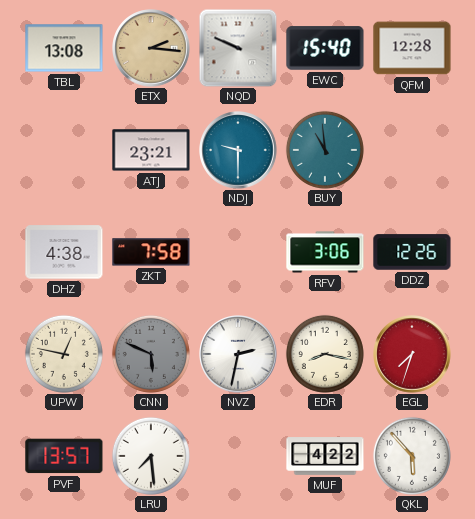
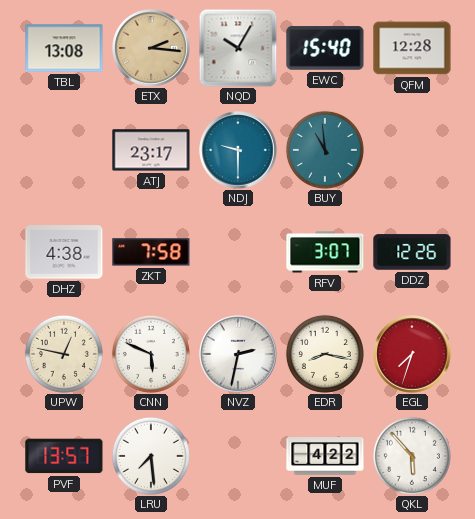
NQD: 9:49 -> 10:05 (238, 48)
ATJ: 23:21 -> 23:17 (151, 150)
RFV: 3:06 -> 3:07 (325, 252)
CNN dial: grey -> white (151, 354)
